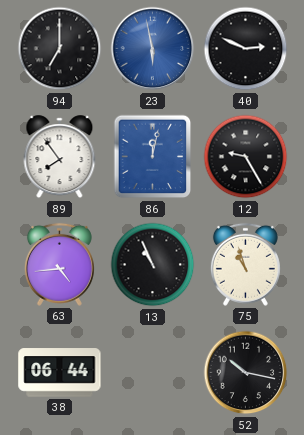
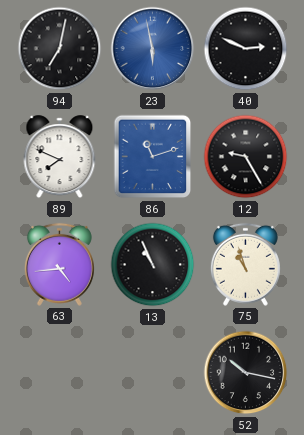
94: 7:00 -> 7:02 (60, 49)
89: 7:54 -> 7:49 (60, 157)
86: 12:02 -> 11:12 (153, 157)
38: 06:44 -> none (60, 373)
